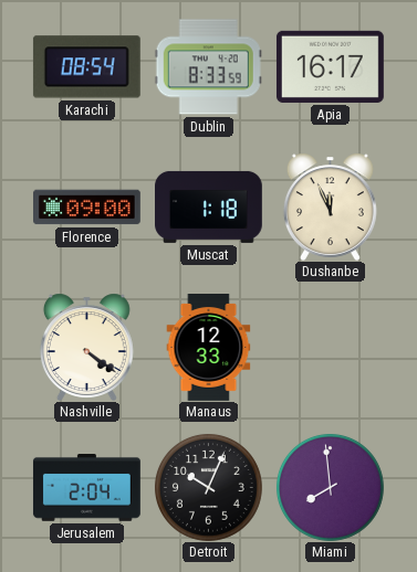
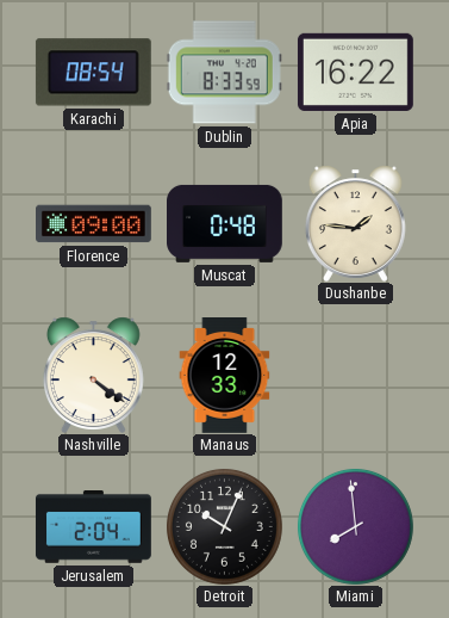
Apia: 16:17 -> 16:22 (355, 72)
Muscat: 1:18 -> 0:48 (225, 223)
Dushanbe: 11:56 -> 1:46 (355, 223)
